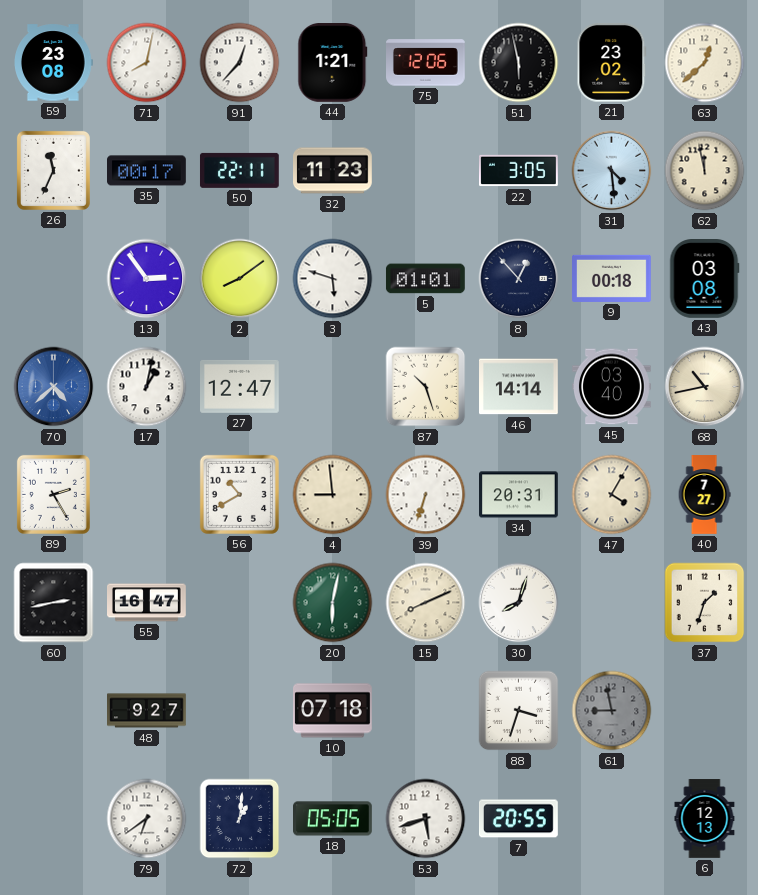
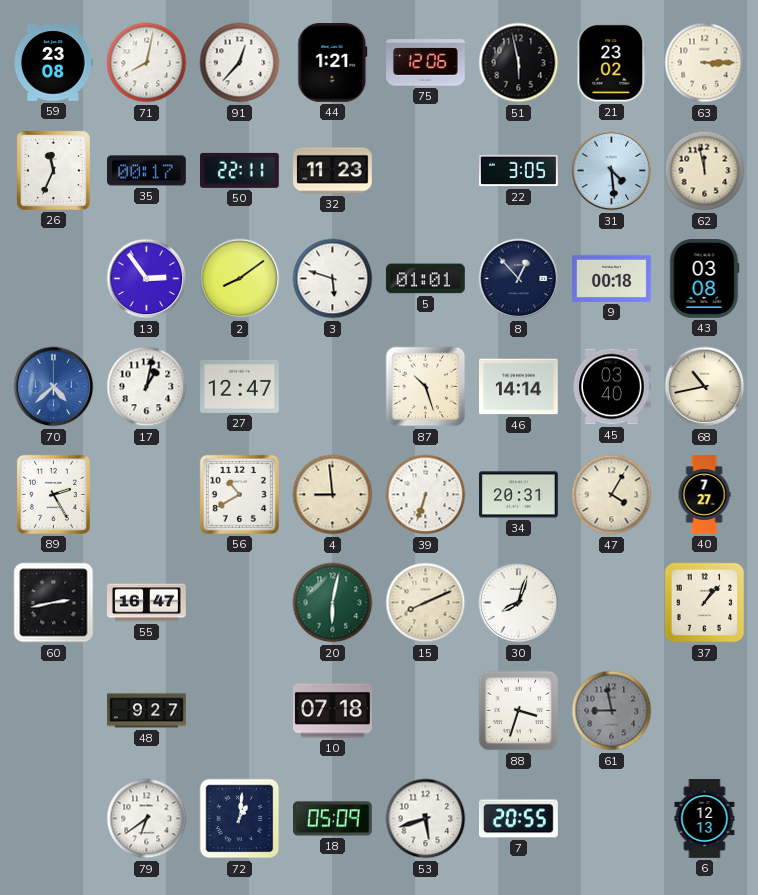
63: 12:38 -> 3:15 (705, 63)
37: 1:33 -> 1:07 (705, 603)
18: 05:05 -> 05:09 (333, 819)
